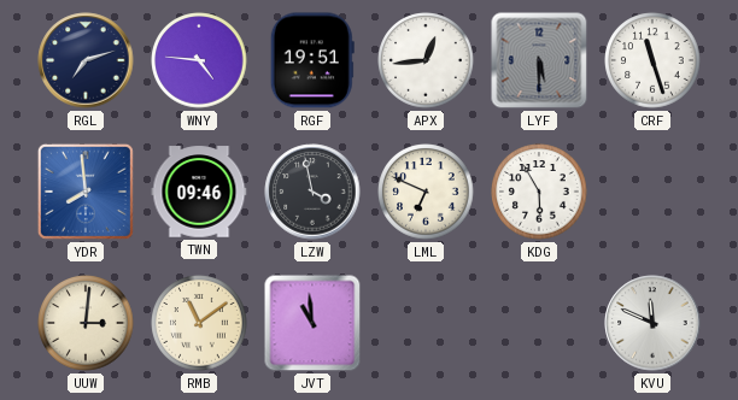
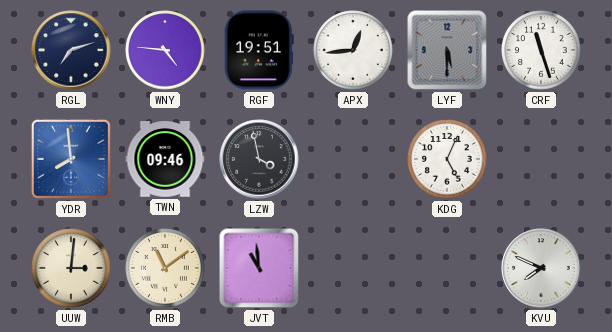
LML: 6:49 -> none (426, 192)
KDG: 5:55 -> 5:04 (447, 159)
KVU: 11:49 -> 7:49 (541, 268)
